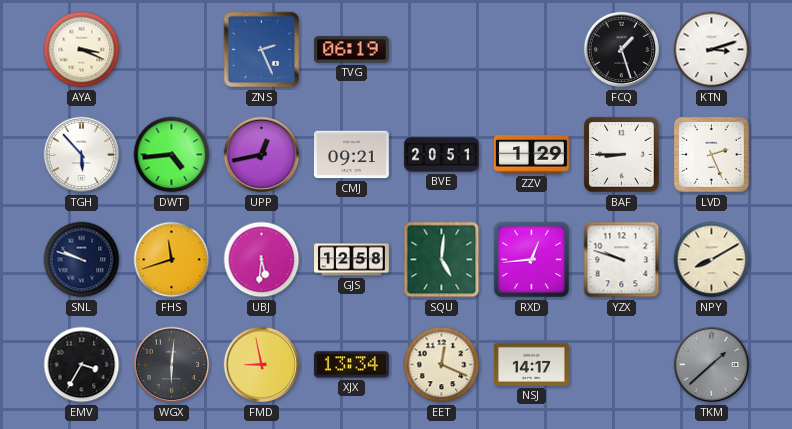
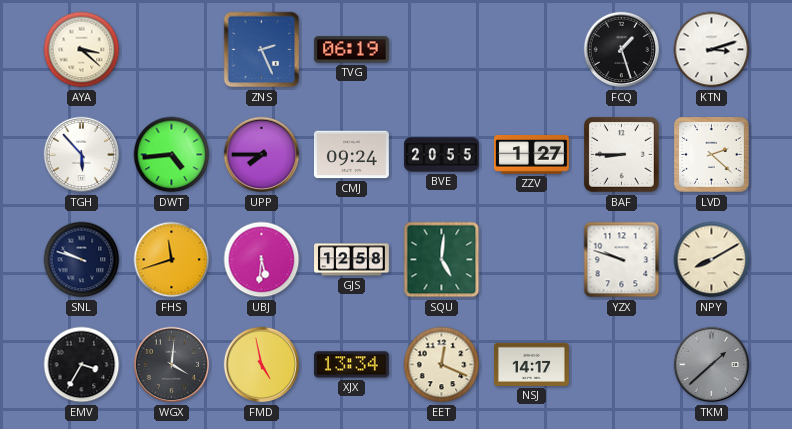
AYA: 3:19 -> 3:22 (82, 50)
UPP: 12:43 -> 7:45 (262, 155)
CMJ: 09:21 -> 09:24 (351, 155)
BVE: 20:51 -> 20:55 (441, 155)
ZZV: 1:29 -> 1:27 (531, 155)
LVD: 2:26 -> 2:22 (711, 154)
RXD: 12:44 -> none (532, 260)
WGX: 6:01 -> 4:01 (172, 365)
FMD: 8:58 -> 4:58 (262, 365)
